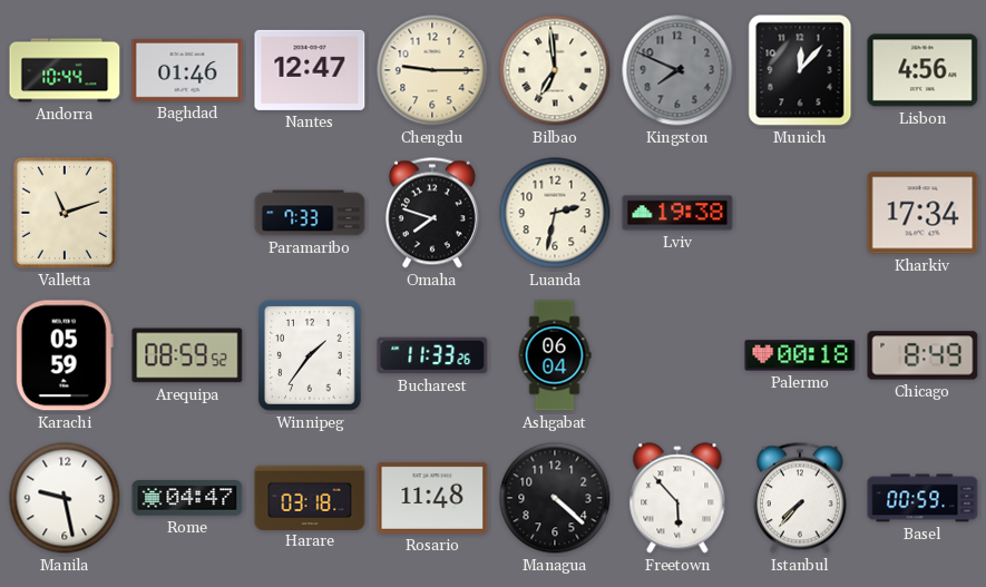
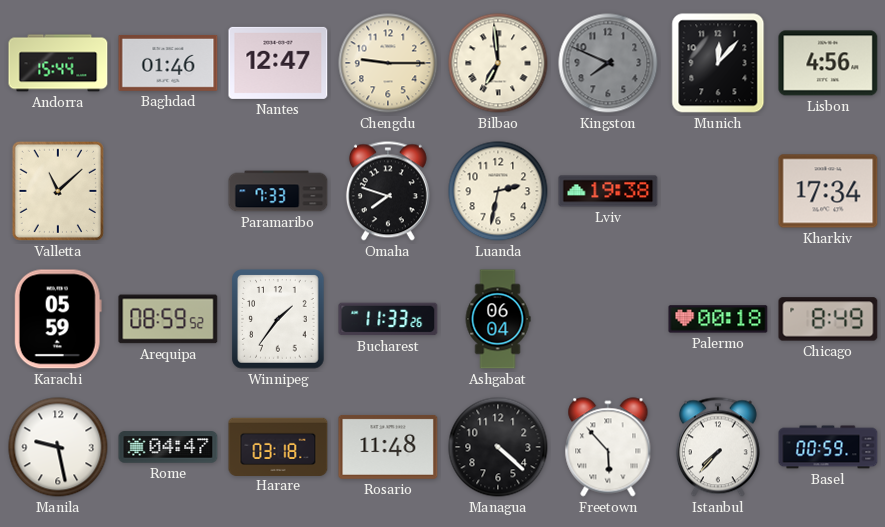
Andorra: 10:44 -> 15:44 (58, 63)
Valletta: 11:12 -> 11:08 (58, 191)
